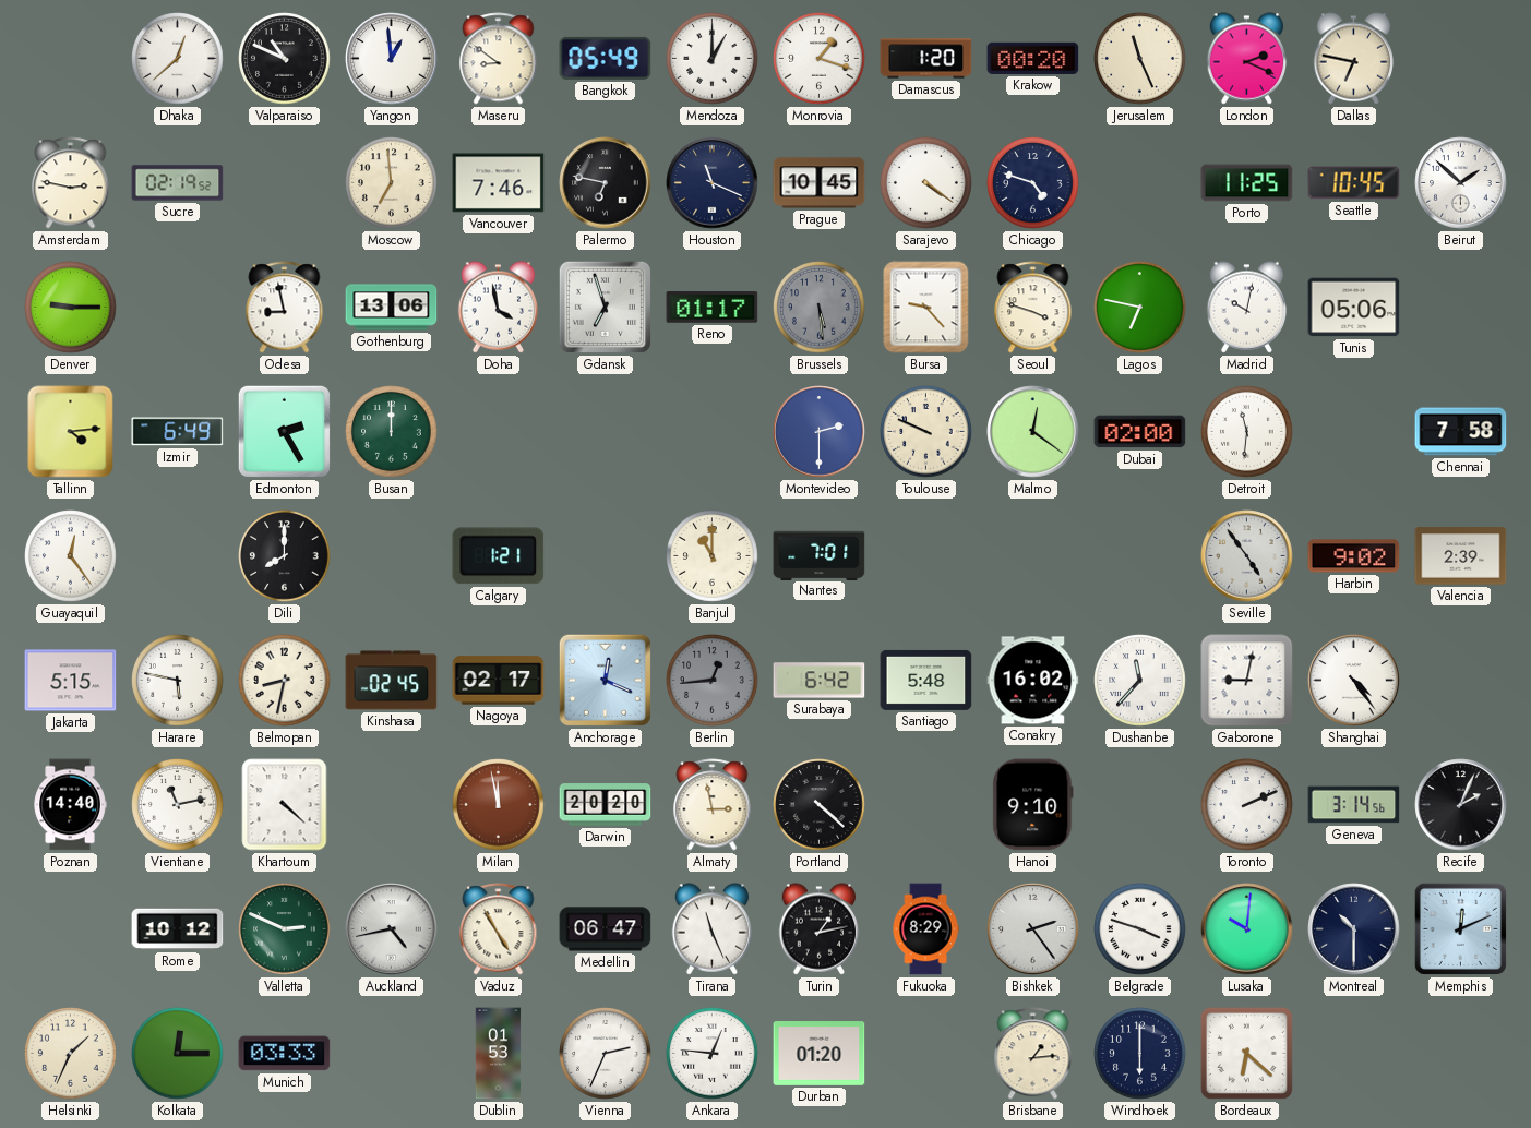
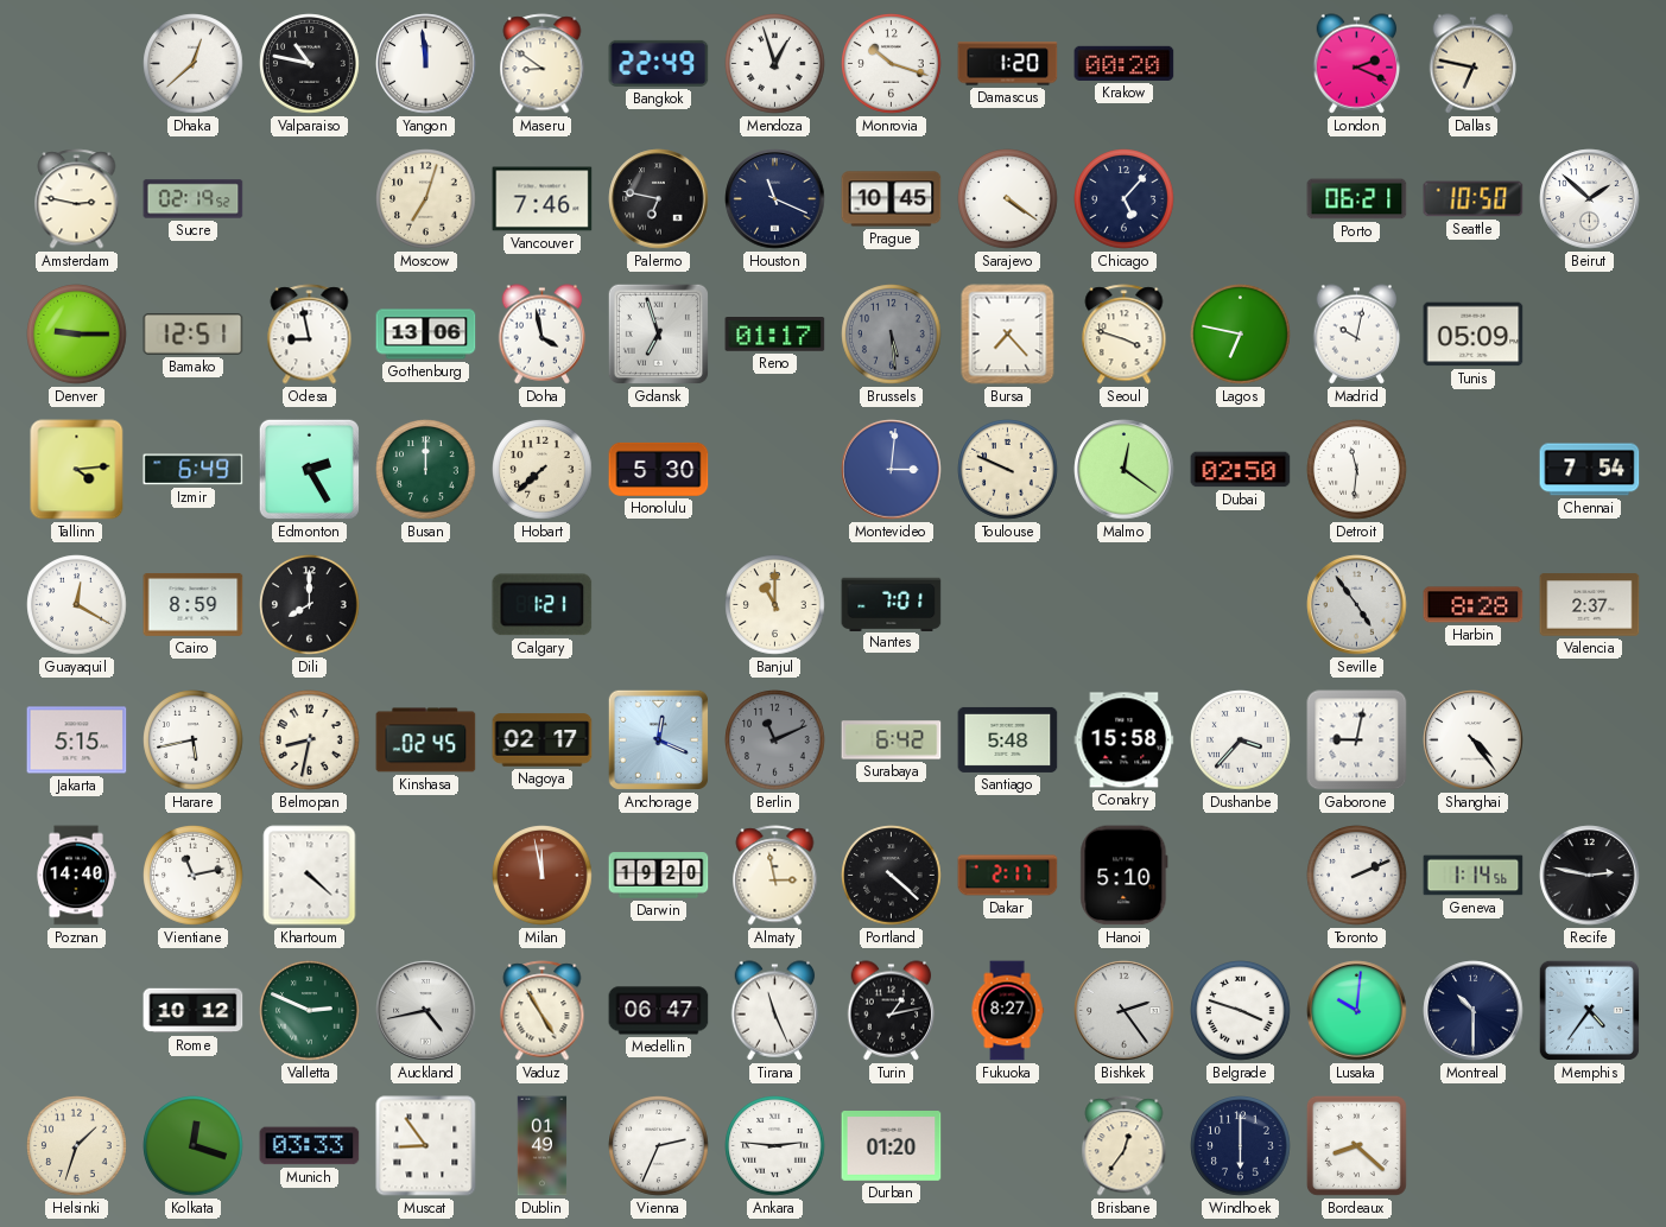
Valparaiso: 10:49 -> 10:47 (310, 64)
Yangon: 12:59 -> 11:59 (426, 64)
Bangkok: 05:49 -> 22:49 (659, 63)
Mendoza: 1:00 -> 12:57 (775, 64)
Monrovia: 1:18 -> 10:18 (892, 64)
Jerusalem: 11:26 -> none (1140, 59)
Moscow: 6:59 -> 7:03 (426, 199)
Chicago: 4:48 -> 5:07 (1125, 199)
Porto: 11:25 -> 06:21 (1357, 199)
Seattle: 10:45 -> 10:50 (1474, 199)
Bamako: none -> 12:51 (194, 333)
Bursa: 9:23 -> 7:23 (1008, 335)
Tunis: 05:06 -> 05:09 (1474, 335)
Hobart: none -> 7:38 (543, 470)
Honolulu: none -> 5:30 (659, 469)
Montevideo: 2:30 -> 3:01 (892, 470)
Dubai: 02:00 -> 02:50 (1241, 470)
Chennai: 7:58 -> 7:54 (1590, 470)
Guayaquil: 12:24 -> 12:20 (77, 605)
Cairo: none -> 8:59 (194, 604)
Harbin: 9:02 -> 8:28 (1474, 605)
Valencia: 2:39 -> 2:37 (1590, 605)
Harare: 5:47 -> 5:43 (194, 740)
Berlin: 12:44 -> 11:11 (775, 740)
Conakry: 16:02 -> 15:58 (1125, 740)
Dushanbe: 11:37 -> 3:37 (1241, 740)
Darwin: 20:20 -> 19:20 (659, 876)
Dakar: none -> 2:17 (1008, 876)
Hanoi: 9:10 -> 5:10 (1125, 876)
Geneva: 3:14 -> 1:14 (1474, 876)
Recife: 2:04 -> 2:47 (1590, 876)
Fukuoka: 8:29 -> 8:27 (1007, 1011)
Memphis: 12:11 -> 4:36 (1589, 1010)
Helsinki: 1:34 -> 1:33 (77, 1146)
Kolkata: 12:15 -> 12:18 (194, 1146)
Muscat: none -> 8:54 (426, 1146)
Dublin: 01:53 -> 01:49 (543, 1146)
Ankara: 12:46 -> 2:46 (775, 1146)
Brisbane: 1:14 -> 12:36 (1125, 1146)
Bordeaux: 6:22 -> 8:22 (1356, 1145)
